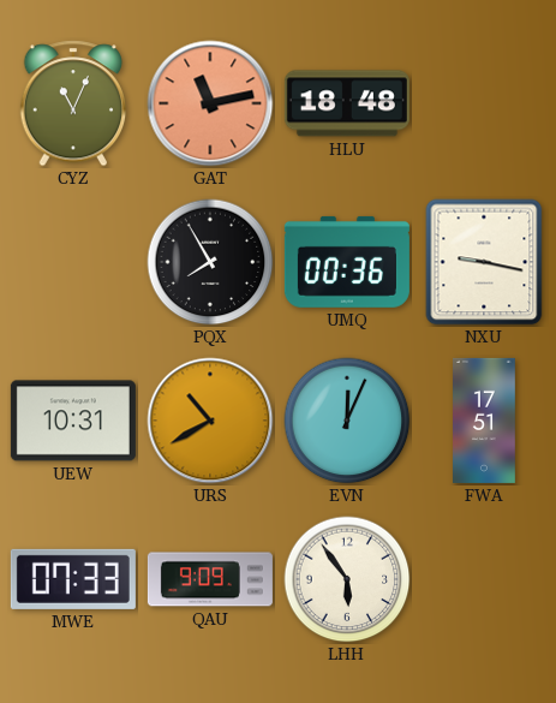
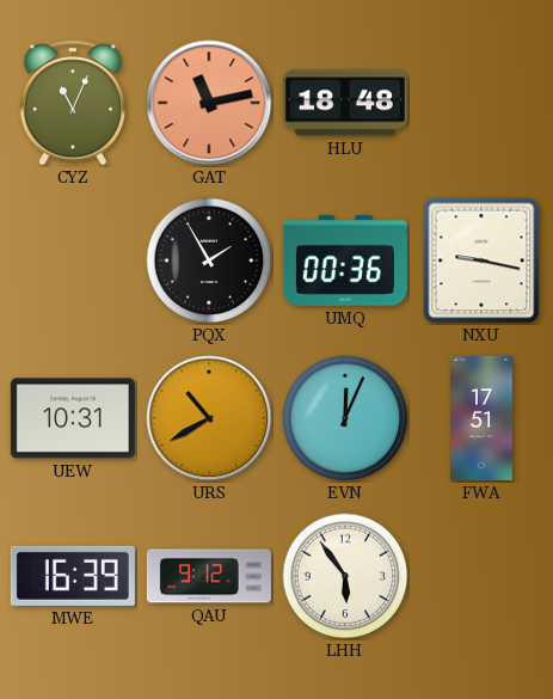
PQX: 7:55 -> 1:55 (209, 260)
MWE: 07:33 -> 16:39 (73, 576)
QAU: 9:09 -> 9:12 (209, 576)
